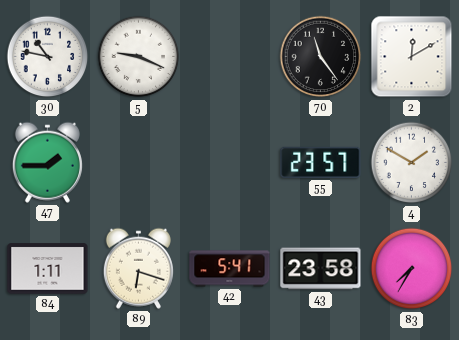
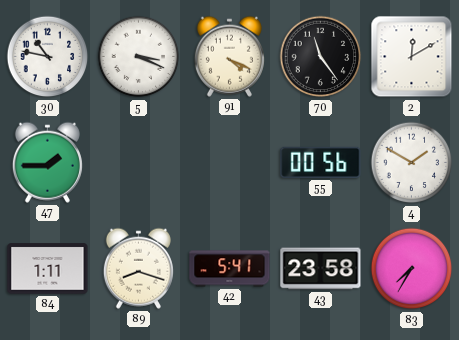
5: 9:19 -> 3:19 (139, 57)
91: none -> 4:19 (229, 56)
55: 23:57 -> 00:56 (321, 162)
89: 6:18 -> 8:18 (138, 268)
